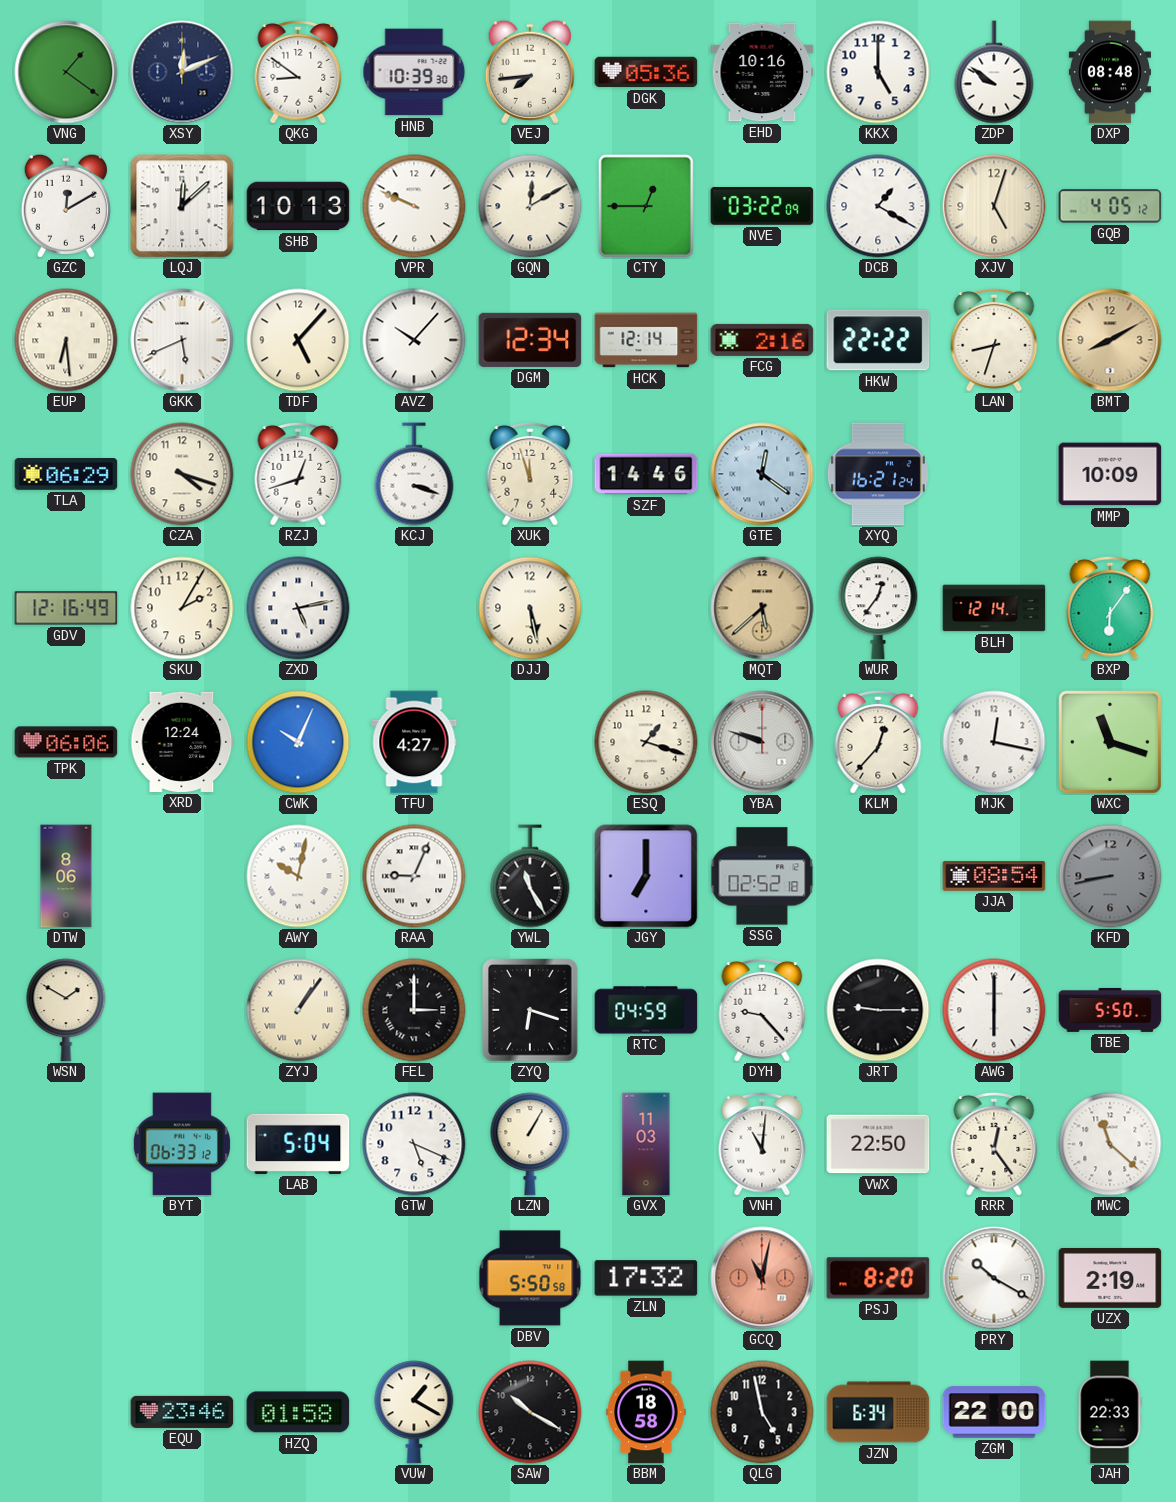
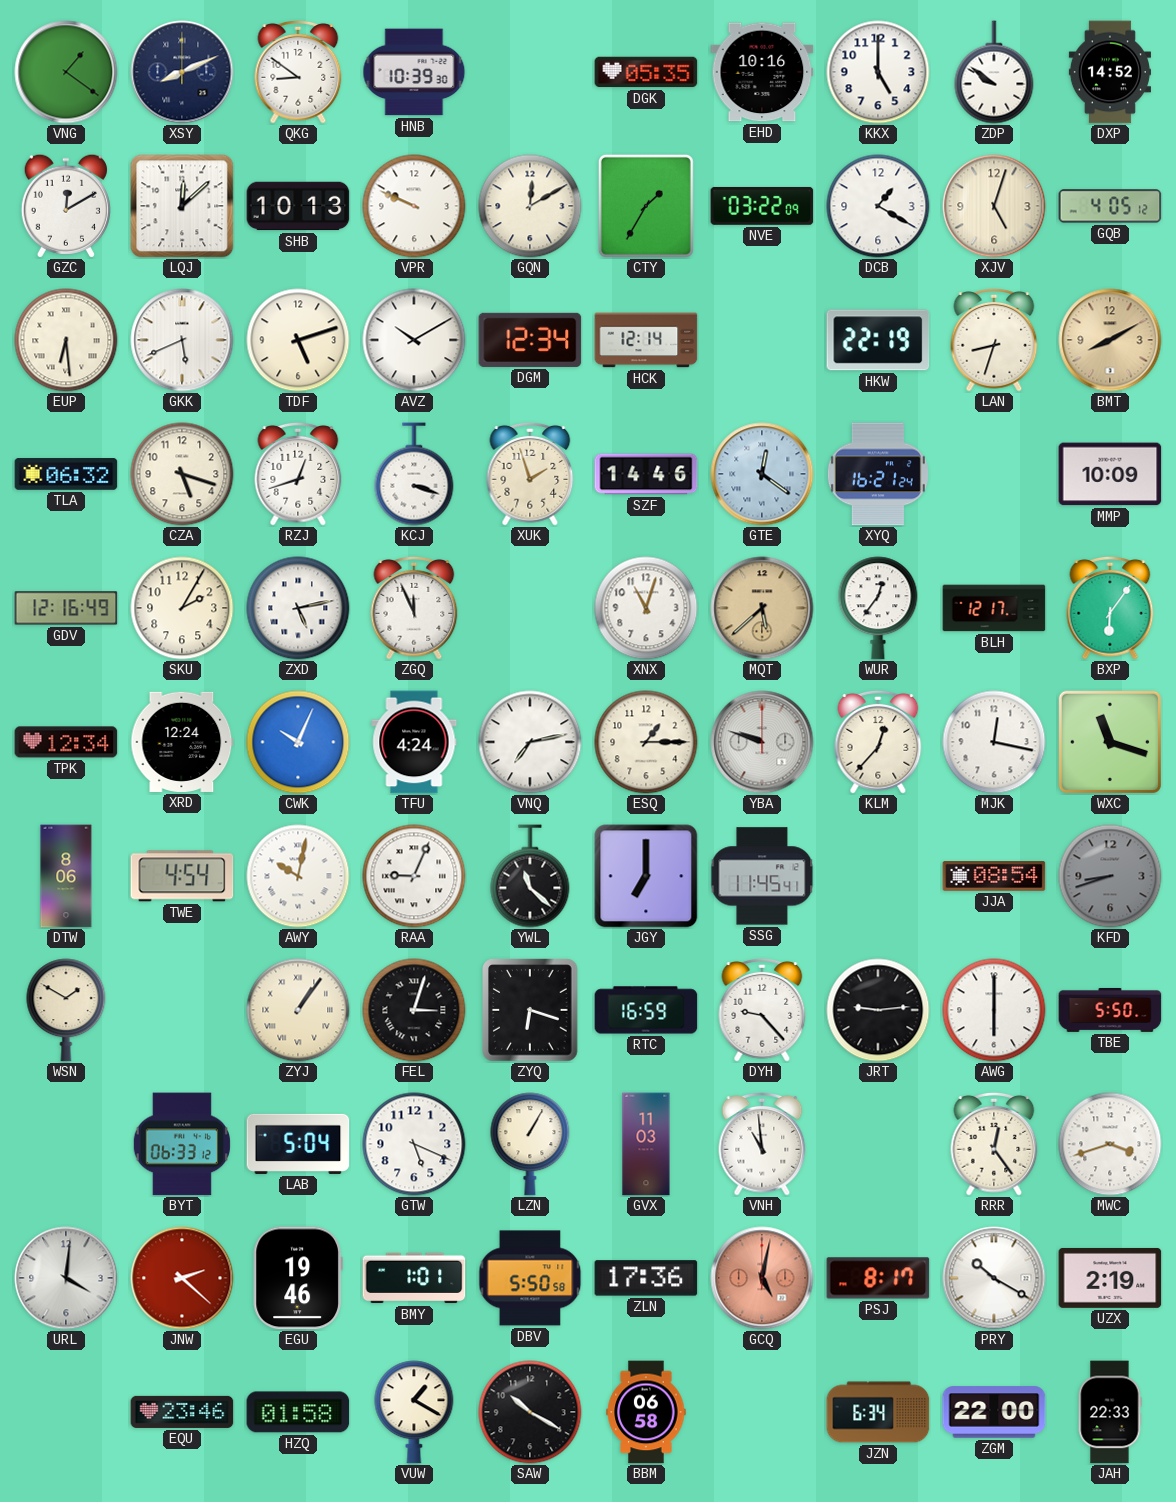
XSY: 12:11 -> 8:11 (182, 72)
VEJ: 7:44 -> none (530, 72)
DGK: 05:36 -> 05:35 (646, 72)
DXP: 08:48 -> 14:52 (1110, 72)
CTY: 12:45 -> 1:35 (646, 206)
TDF: 5:07 -> 5:12 (298, 340)
AVZ: 10:07 -> 10:10 (414, 340)
FCG: 2:16 -> none (762, 340)
HKW: 22:22 -> 22:19 (878, 340)
TLA: 06:29 -> 06:32 (66, 474)
CZA: 4:18 -> 5:18 (182, 474)
XUK: 11:57 -> 1:57 (530, 475)
ZGQ: none -> 11:56 (414, 609)
DJJ: 5:28 -> none (530, 608)
XNX: none -> 11:03 (646, 608)
BLH: 12:14 -> 12:17 (994, 608)
TPK: 06:06 -> 12:34 (66, 742)
TFU: 4:27 -> 4:24 (414, 742)
VNQ: none -> 7:13 (530, 742)
ESQ: 1:18 -> 1:15 (646, 742)
TWE: none -> 4:54 (182, 876)
YWL: 11:25 -> 11:22 (530, 876)
SSG: 02:52 -> 11:45 (762, 876)
KFD: 8:43 -> 8:42 (1110, 876)
FEL: 3:00 -> 3:03 (414, 1010)
RTC: 04:59 -> 16:59 (646, 1010)
JRT: 9:15 -> 9:14 (878, 1010)
VNH: 11:01 -> 10:59 (762, 1145)
VWX: 22:50 -> none (878, 1144)
MWC: 11:22 -> 3:42 (1110, 1144)
URL: none -> 4:01 (66, 1278)
JNW: none -> 2:22 (182, 1278)
EGU: none -> 19:46 (298, 1278)
BMY: none -> 1:01 (414, 1278)
ZLN: 17:32 -> 17:36 (646, 1278)
GCQ: 11:02 -> 5:02 (762, 1278)
PSJ: 8:20 -> 8:17 (878, 1278)
BBM: 18:58 -> 06:58 (646, 1412)
QLG: 4:58 -> none (762, 1412)
